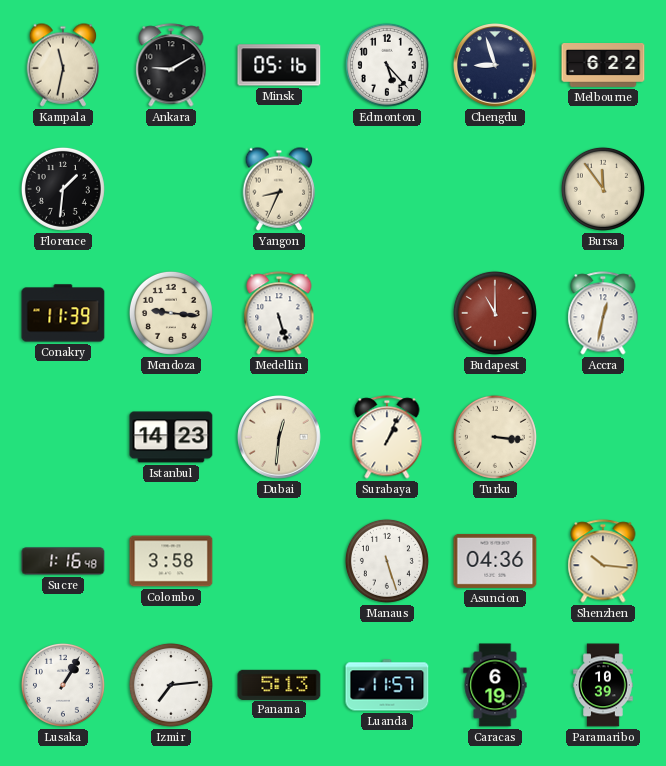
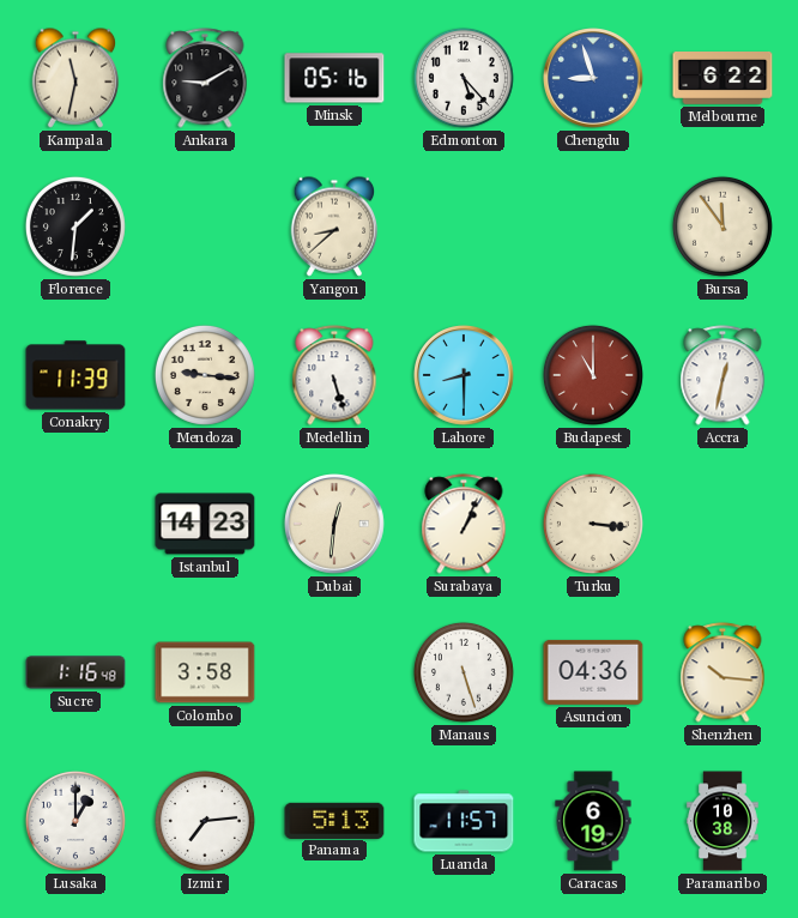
Chengdu dial: navy -> blue (594, 79)
Yangon: 8:34 -> 8:38 (334, 227)
Lahore: none -> 8:30 (465, 376)
Lusaka: 1:05 -> 1:00 (75, 821)
Paramaribo: 10:39 -> 10:38 (723, 821)
